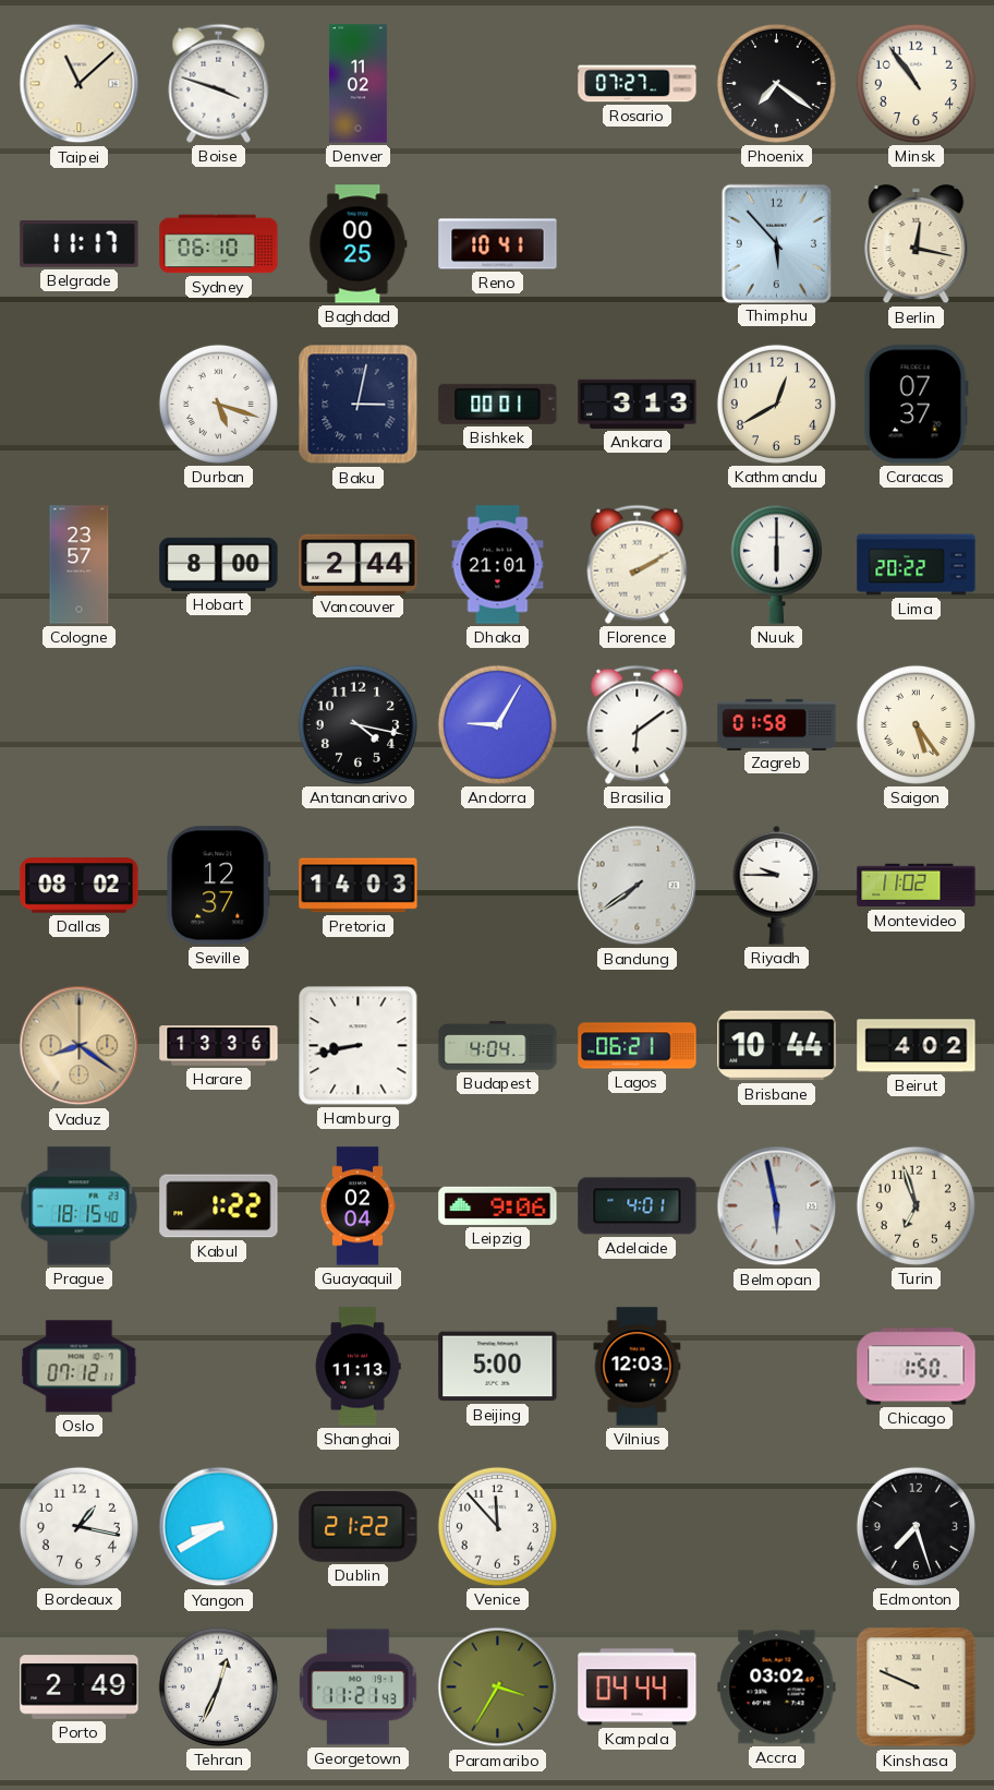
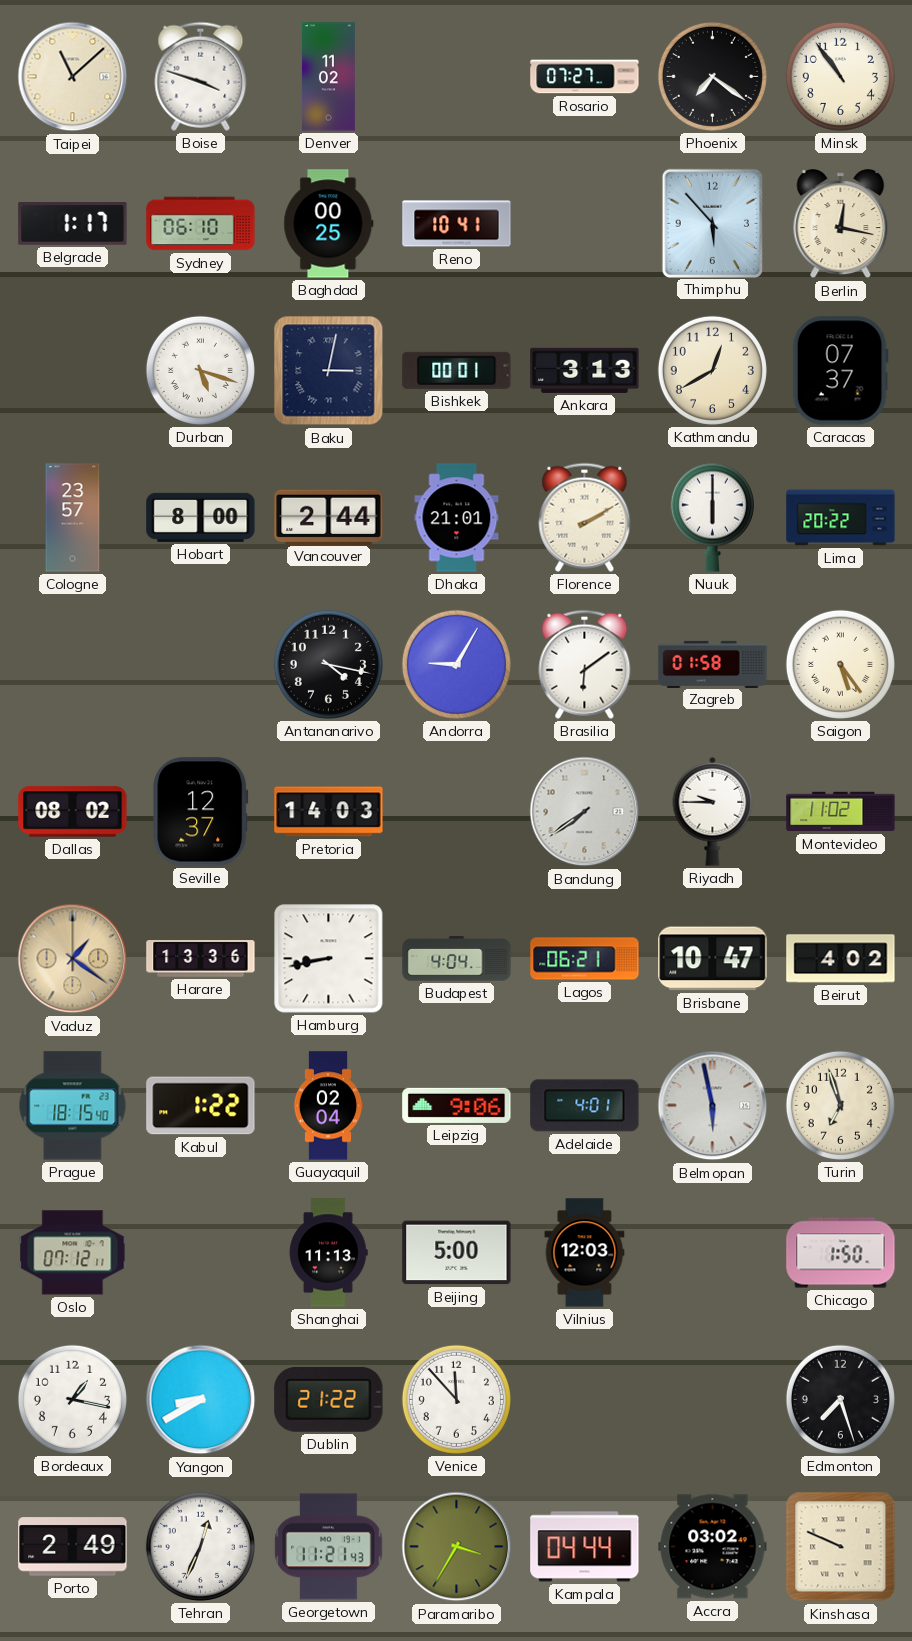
Belgrade: 11:17 -> 1:17 (73, 224)
Vaduz: 8:21 -> 1:21 (73, 959)
Brisbane: 10:44 -> 10:47 (713, 959)
